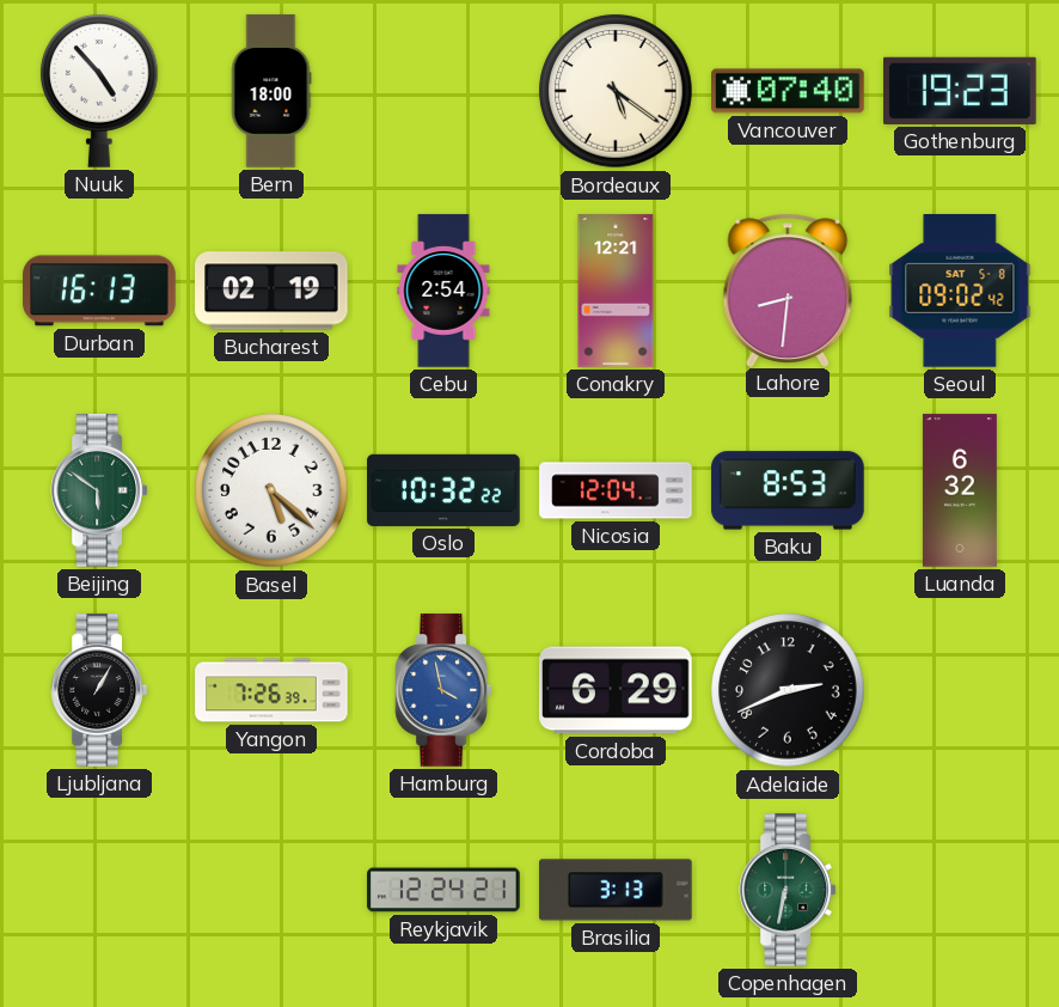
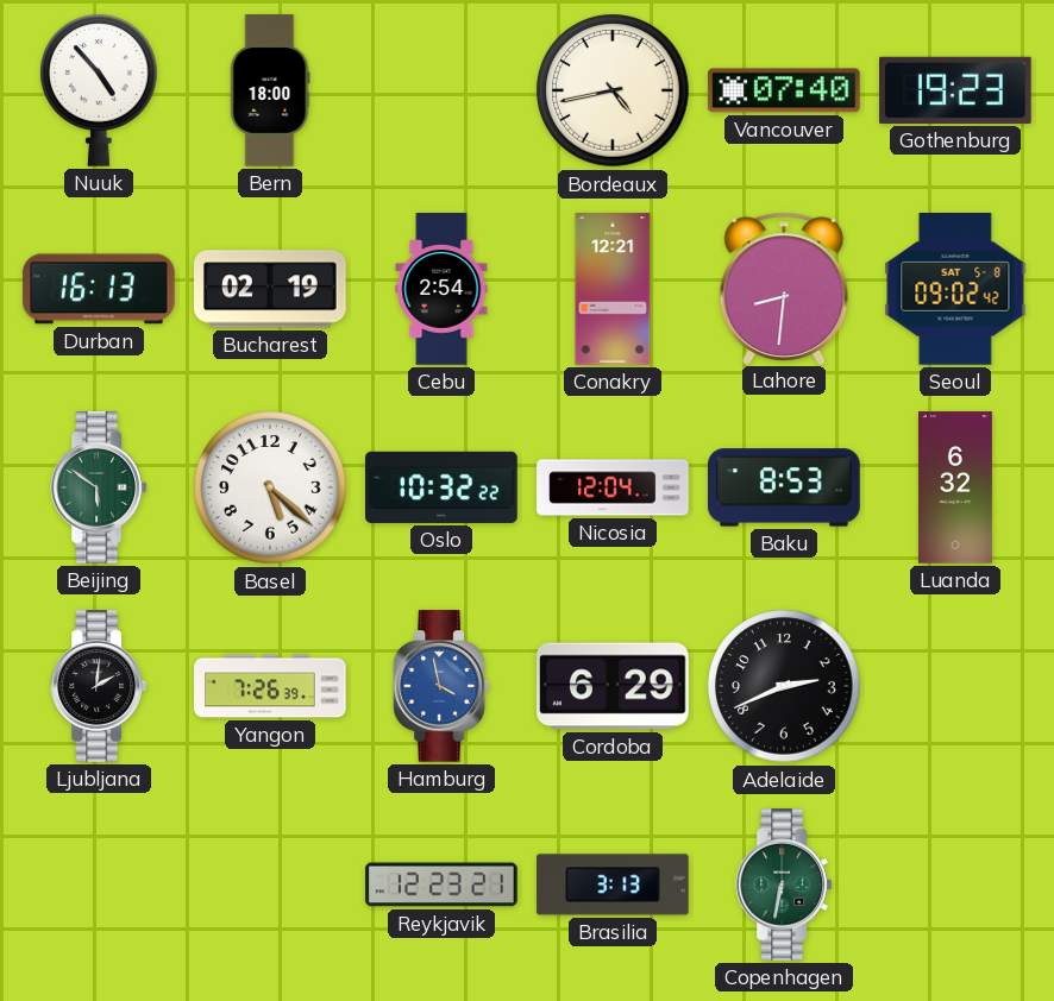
Bordeaux: 5:21 -> 4:43 (613, 90)
Ljubljana: 1:05 -> 2:01 (99, 686)
Reykjavik: 12:24 -> 12:23 (441, 884)
